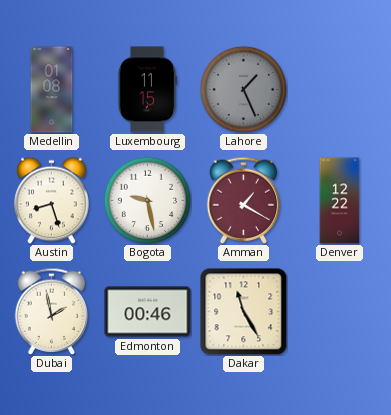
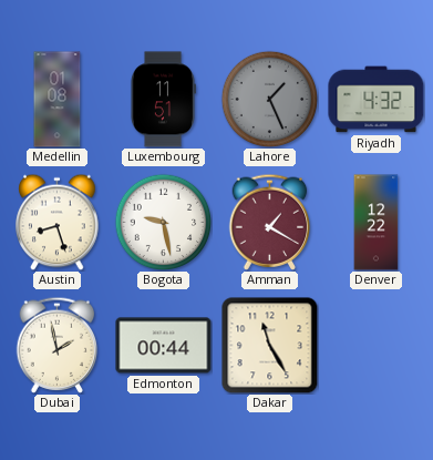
Luxembourg: 11:15 -> 11:51 (163, 100)
Riyadh: none -> 4:32 (377, 100)
Edmonton: 00:46 -> 00:44 (164, 346)
